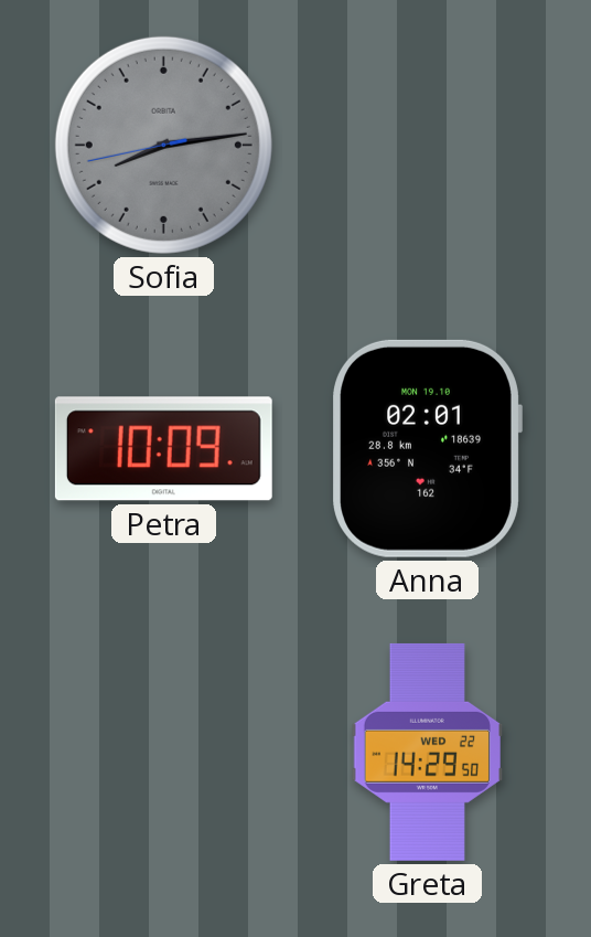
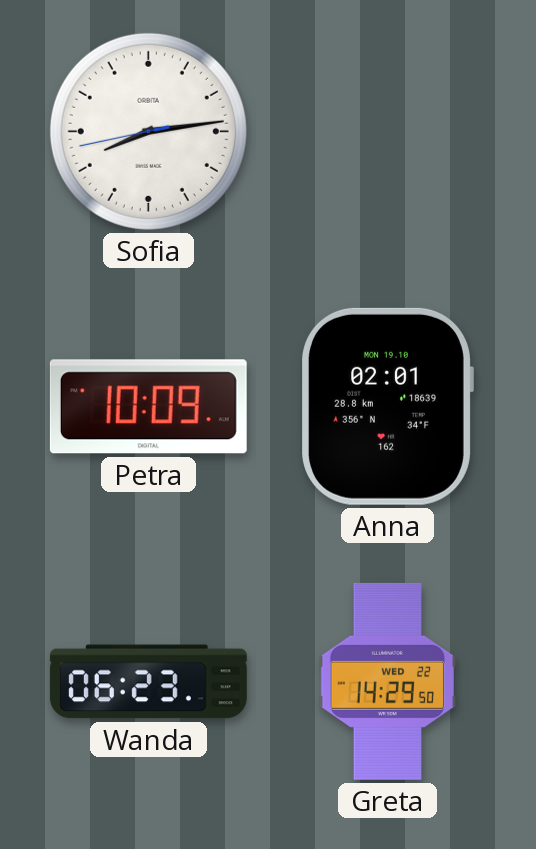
Sofia dial: grey -> white (148, 131)
Wanda: none -> 06:23 (148, 682)
